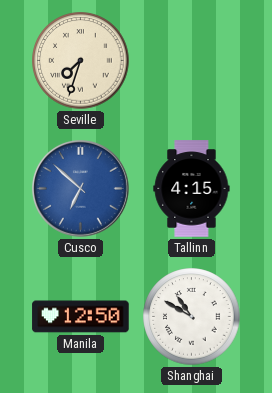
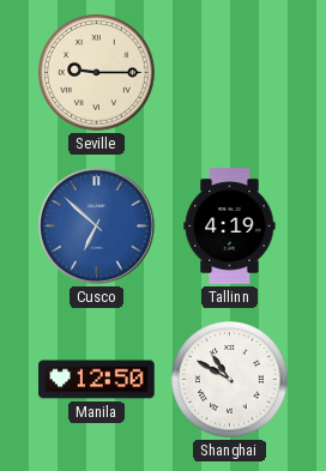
Seville: 7:33 -> 9:15 (97, 73)
Tallinn: 4:15 -> 4:19 (230, 227)
